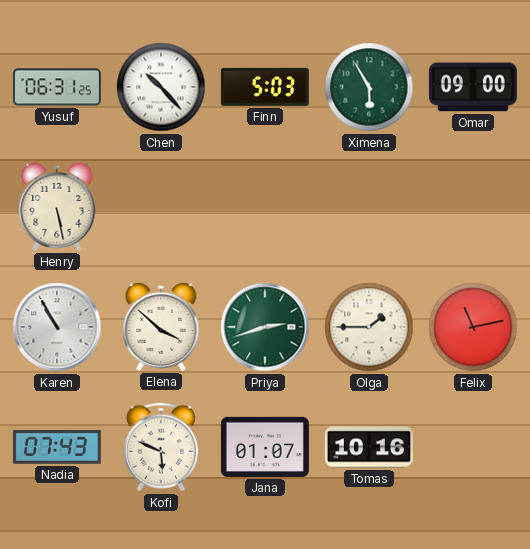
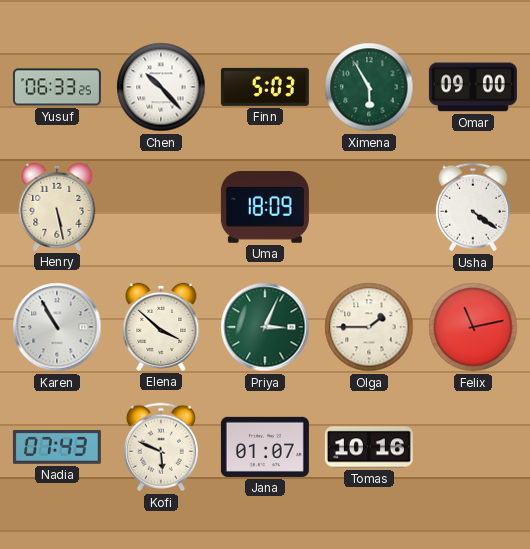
Yusuf: 06:31 -> 06:33 (57, 87)
Uma: none -> 18:09 (265, 208)
Usha: none -> 4:21 (473, 207)
Priya: 2:42 -> 3:04 (265, 327)
